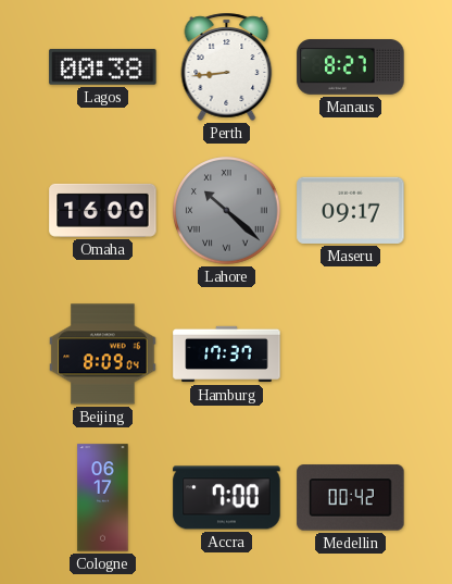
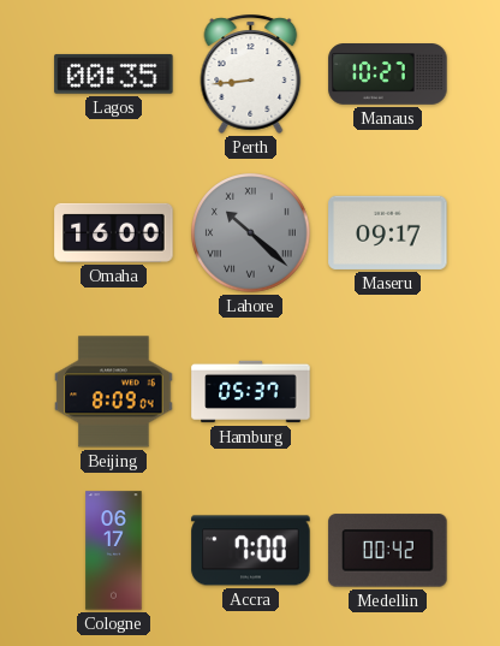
Lagos: 00:38 -> 00:35 (114, 75)
Manaus: 8:27 -> 10:27 (388, 75)
Hamburg: 17:37 -> 05:37 (251, 392)
